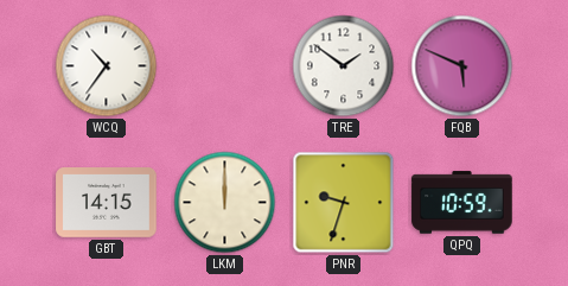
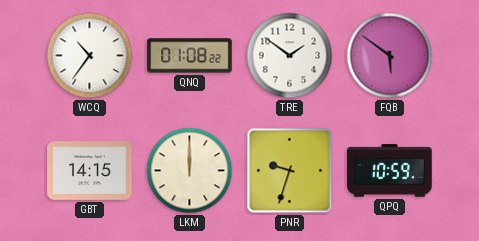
QNQ: none -> 01:08 (190, 56)
FQB: 5:49 -> 5:51 (390, 56)
